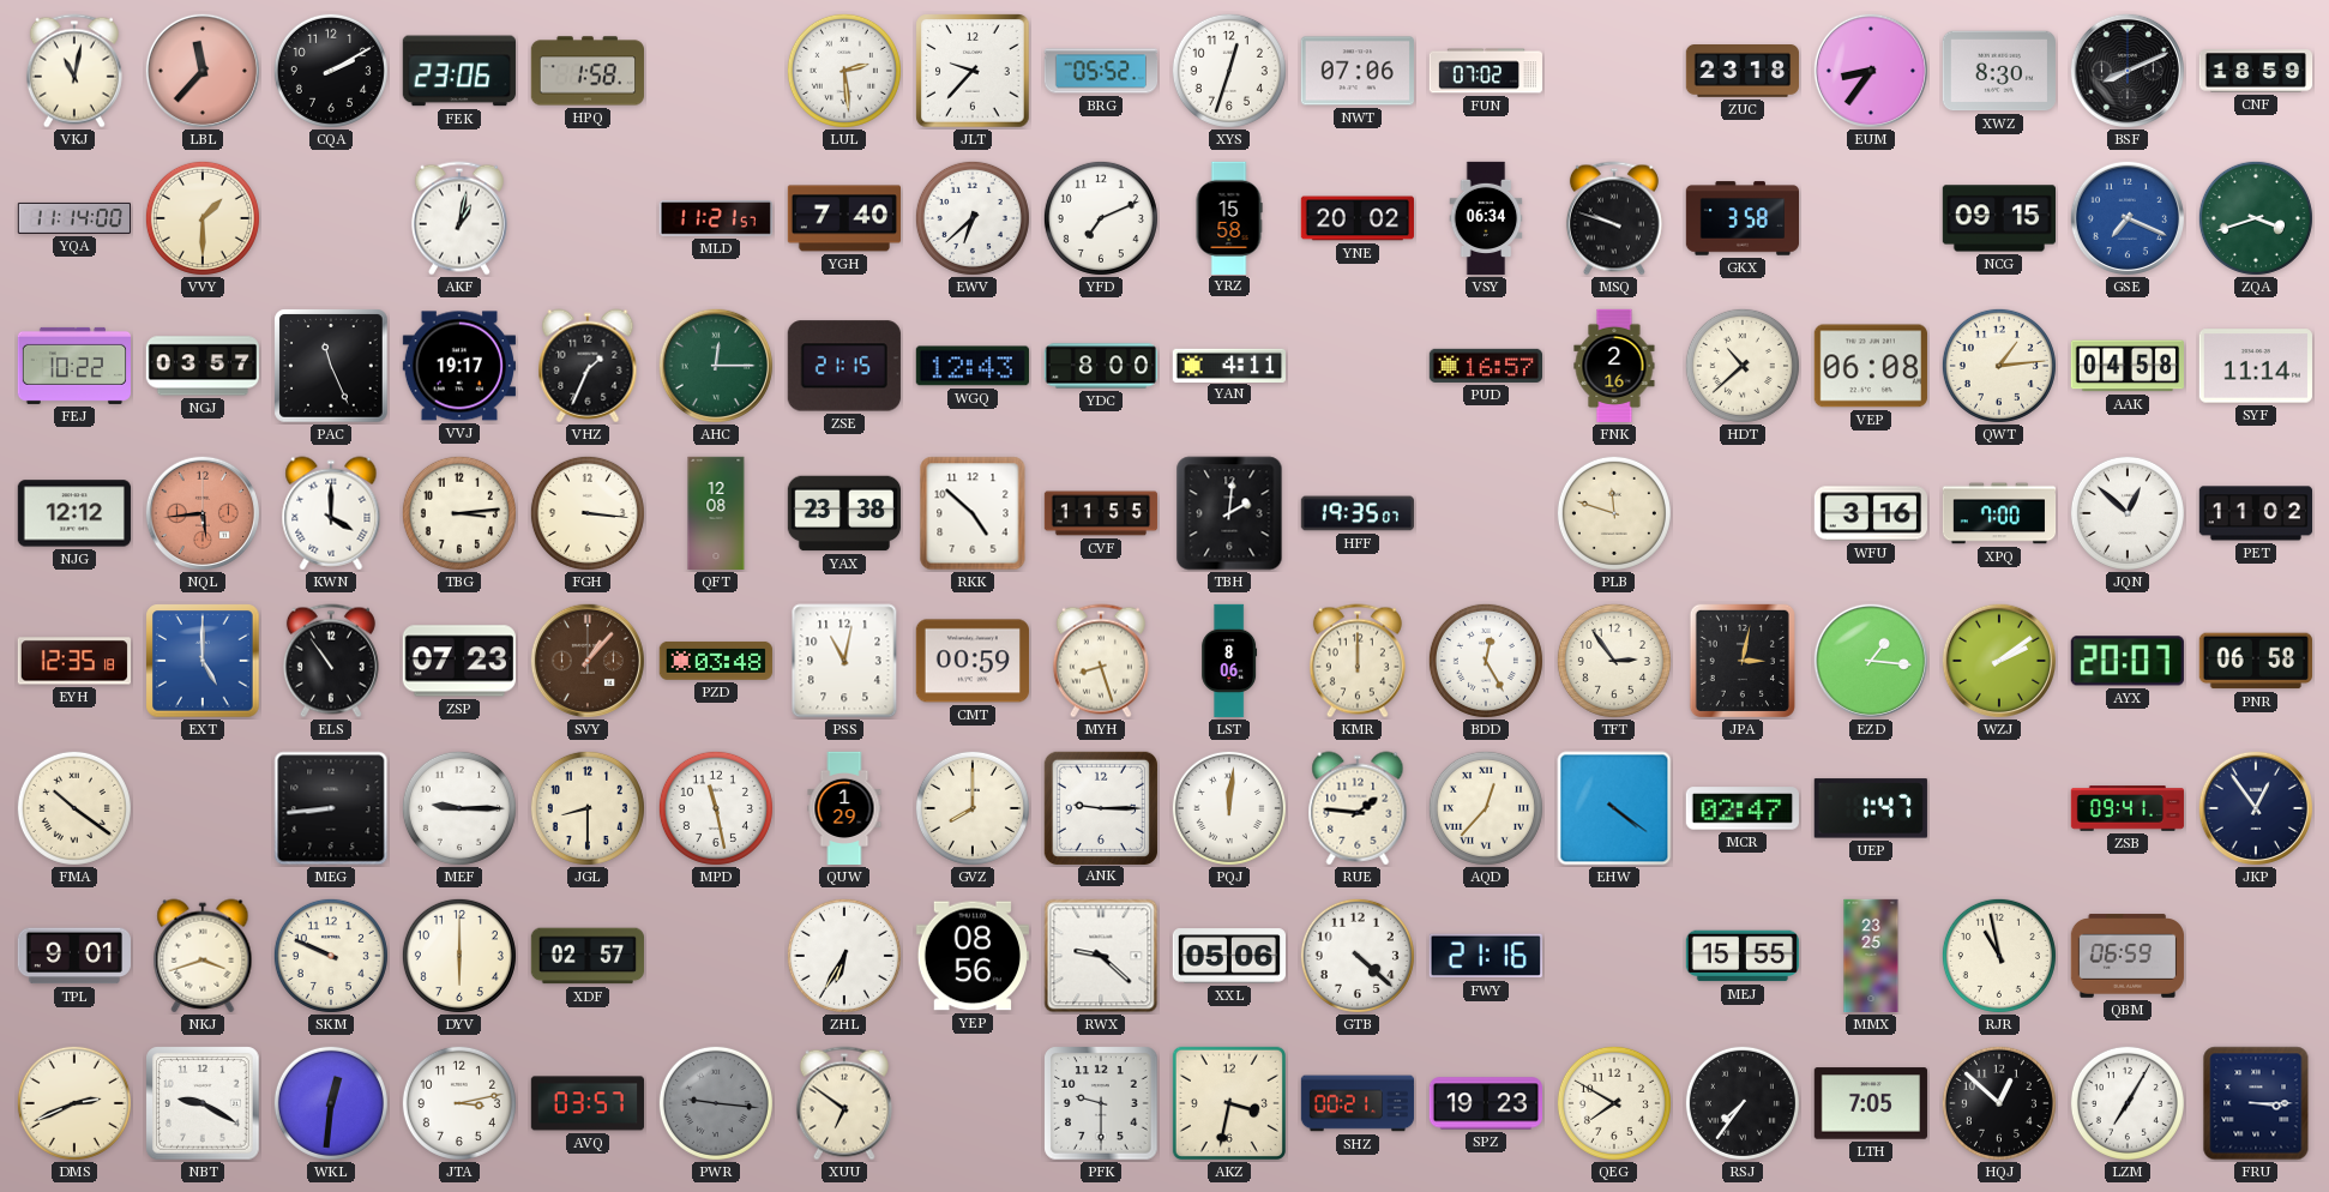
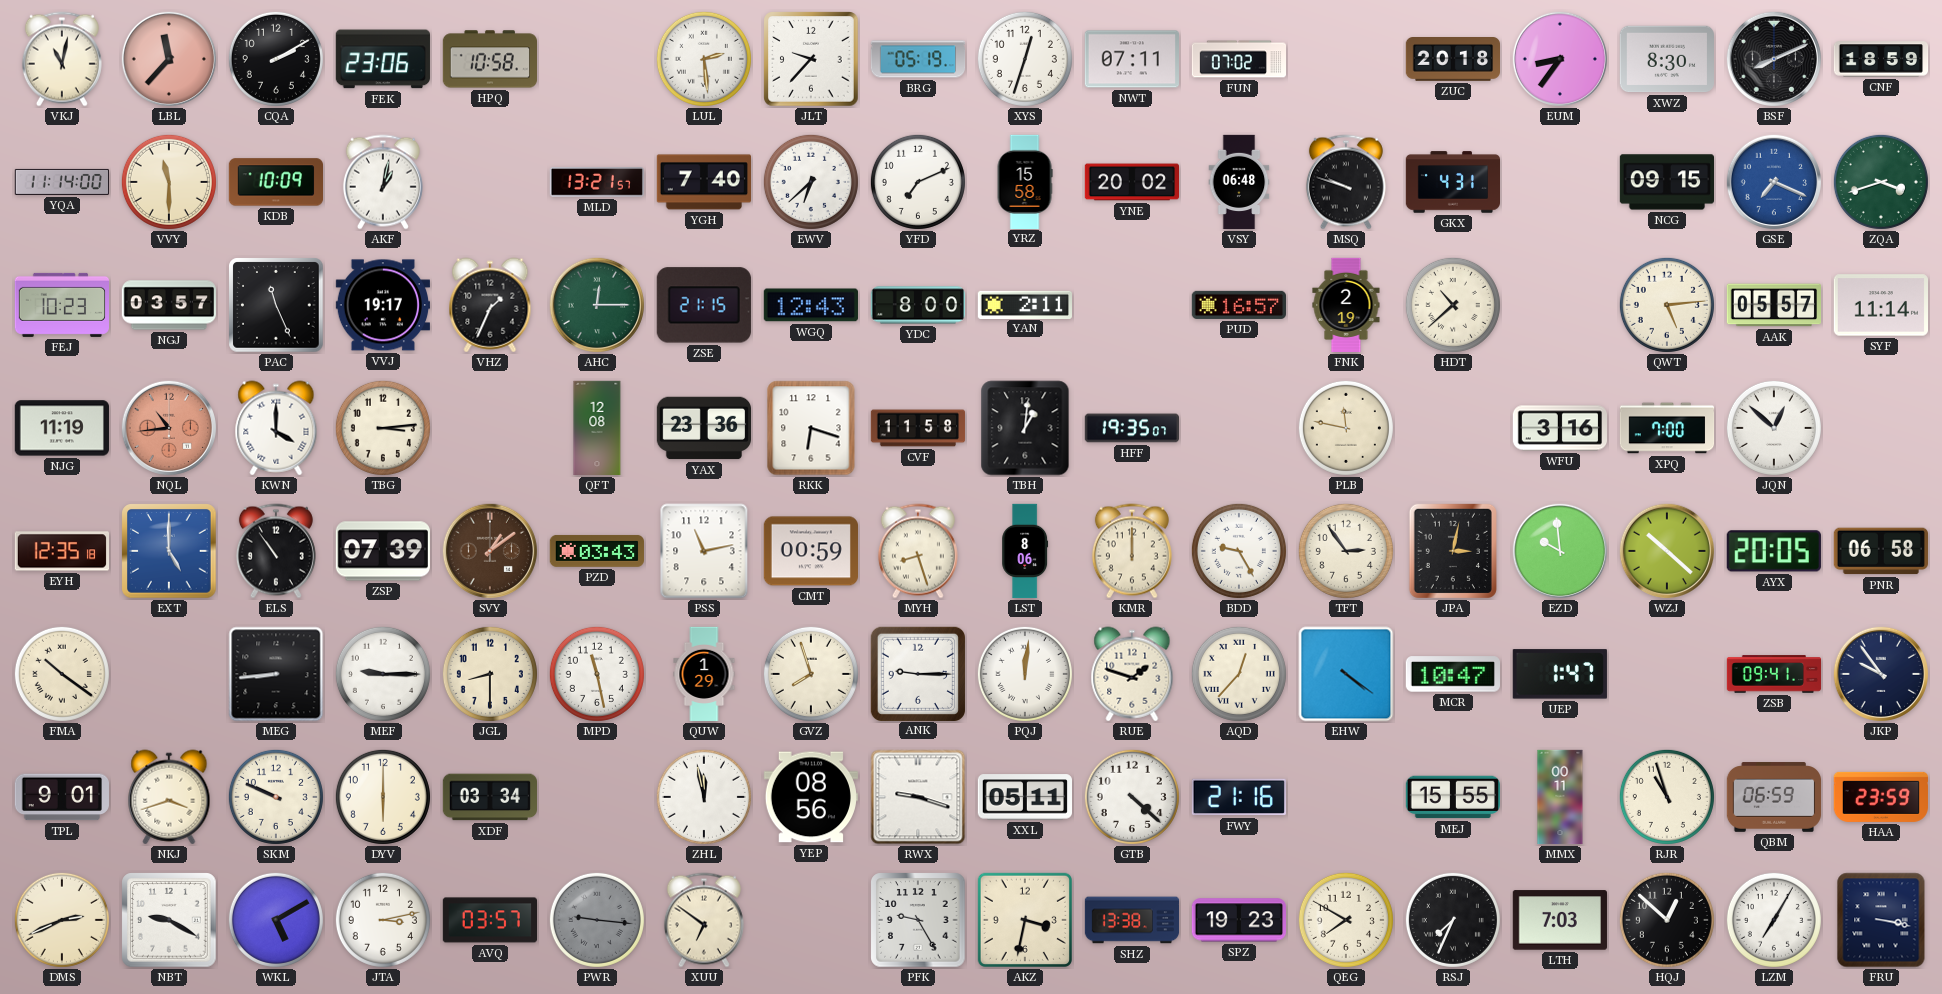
HPQ: 1:58 -> 10:58 (489, 59)
BRG: 05:52 -> 05:19 (918, 59)
NWT: 07:06 -> 07:11 (1132, 59)
ZUC: 23:18 -> 20:18 (1452, 60)
VVY: 1:30 -> 11:30 (169, 182)
KDB: none -> 10:09 (275, 182)
MLD: 11:21 -> 13:21 (597, 182)
VSY: 06:34 -> 06:48 (1239, 182)
GKX: 3:58 -> 4:31 (1453, 182)
FEJ: 10:22 -> 10:23 (61, 305)
YAN: 4:11 -> 2:11 (1024, 304)
FNK: 2:16 -> 2:19 (1346, 305)
VEP: 06:08 -> none (1871, 366)
QWT: 1:14 -> 5:14 (1667, 305)
AAK: 04:58 -> 05:57 (1773, 305)
NJG: 12:12 -> 11:19 (61, 428)
NQL: 5:44 -> 10:44 (169, 428)
FGH: 3:16 -> none (588, 513)
YAX: 23:38 -> 23:36 (703, 428)
RKK: 4:52 -> 6:18 (811, 428)
CVF: 11:55 -> 11:58 (918, 428)
TBH: 2:01 -> 1:01 (1025, 428)
PLB: 11:48 -> 11:47 (1346, 428)
PET: 11:02 -> none (2255, 513)
ZSP: 07:23 -> 07:39 (383, 551)
SVY: 1:07 -> 1:09 (490, 551)
PZD: 03:48 -> 03:43 (596, 551)
PSS: 11:02 -> 11:13 (704, 551)
BDD: 12:25 -> 9:25 (1239, 551)
EZD: 1:16 -> 9:59 (1560, 551)
WZJ: 2:09 -> 10:22 (1667, 551)
AYX: 20:07 -> 20:05 (1774, 551)
GVZ: 8:00 -> 7:57 (811, 674)
RUE: 1:46 -> 1:48 (1132, 674)
MCR: 02:47 -> 10:47 (1452, 674)
JKP: 12:54 -> 9:54 (1881, 674)
XDF: 02:57 -> 03:34 (489, 797)
ZHL: 6:35 -> 11:58 (704, 797)
RWX: 9:22 -> 9:18 (918, 797)
XXL: 05:06 -> 05:11 (1024, 797)
MMX: 23:25 -> 00:11 (1560, 797)
RJR: 10:58 -> 10:57 (1667, 797)
HAA: none -> 23:59 (1881, 797)
WKL: 12:31 -> 5:10 (276, 920)
PFK: 9:30 -> 9:25 (918, 920)
SHZ: 00:21 -> 13:38 (1132, 920)
RSJ: 7:36 -> 7:34 (1453, 920)
LTH: 7:05 -> 7:03 (1560, 920)
FRU: 3:15 -> 3:17 (1881, 920)
